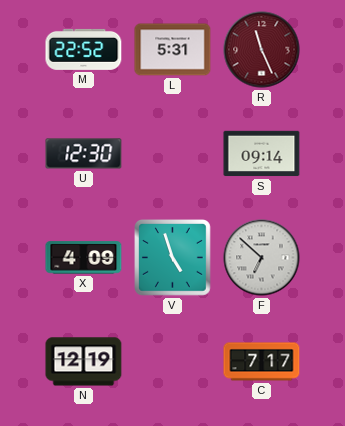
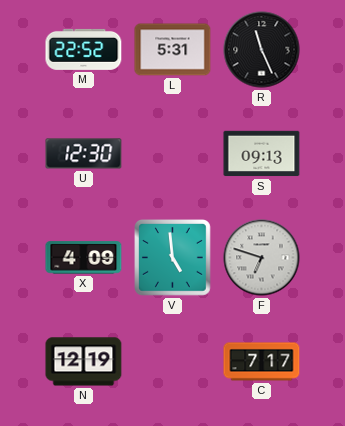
R dial: burgundy -> black (262, 50)
S: 09:14 -> 09:13 (262, 154)
V: 4:57 -> 4:59 (173, 258)
F: 6:52 -> 6:48 (262, 258)
